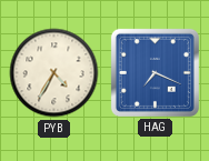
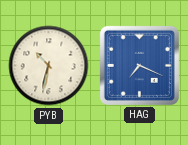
PYB: 4:35 -> 10:32 (49, 66)
